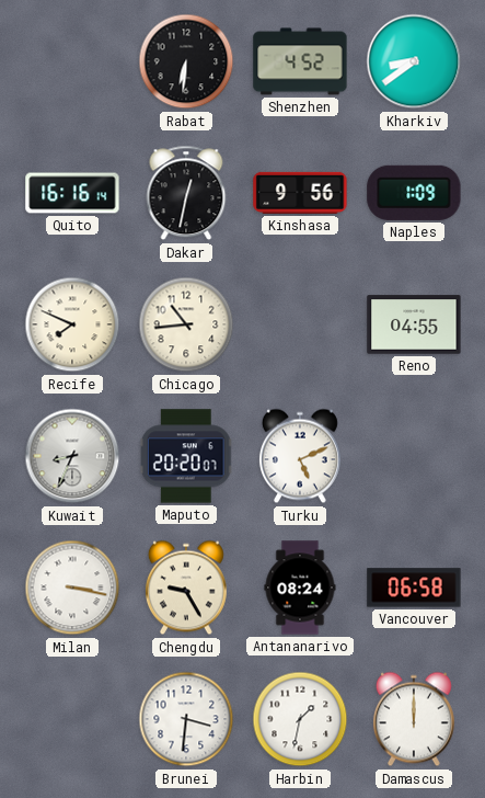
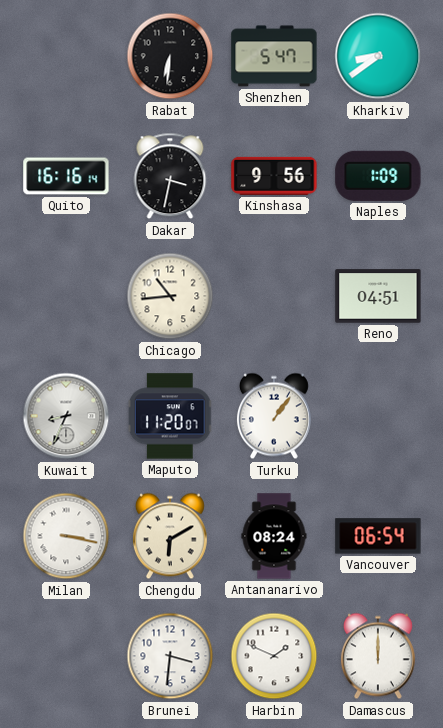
Shenzhen: 4:52 -> 5:47 (274, 56)
Dakar: 12:32 -> 3:32 (170, 176)
Recife: 7:49 -> none (72, 324)
Reno: 04:55 -> 04:51 (378, 296)
Maputo: 20:20 -> 11:20 (170, 416)
Turku: 5:11 -> 1:06 (274, 416)
Chengdu: 9:25 -> 6:10 (170, 536)
Vancouver: 06:58 -> 06:54 (378, 536)
Harbin: 1:32 -> 1:49 (274, 656)
